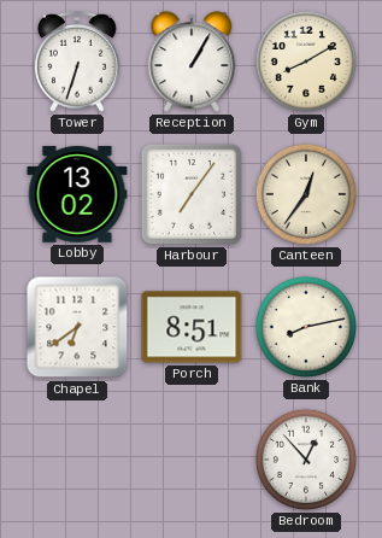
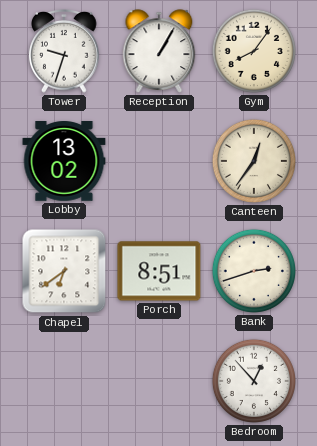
Tower: 6:33 -> 9:33 (64, 51)
Gym: 8:10 -> 8:06 (254, 51)
Harbour: 7:06 -> none (192, 194)
Bank: 8:13 -> 2:42 (254, 271)
